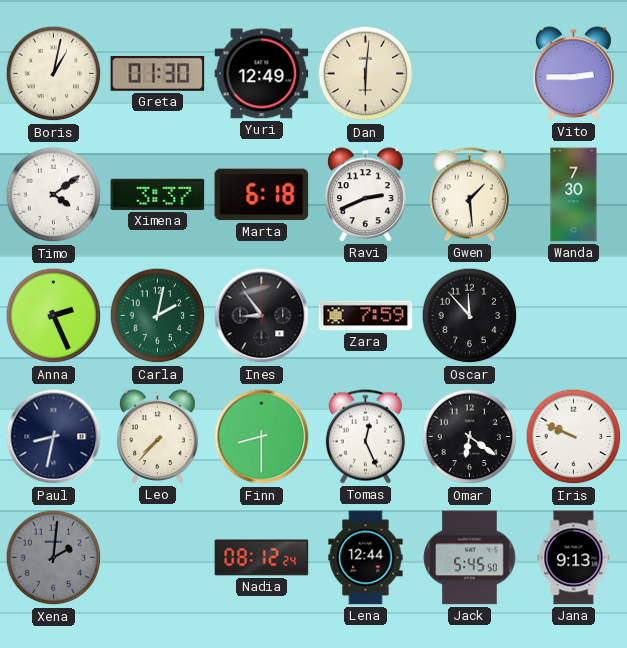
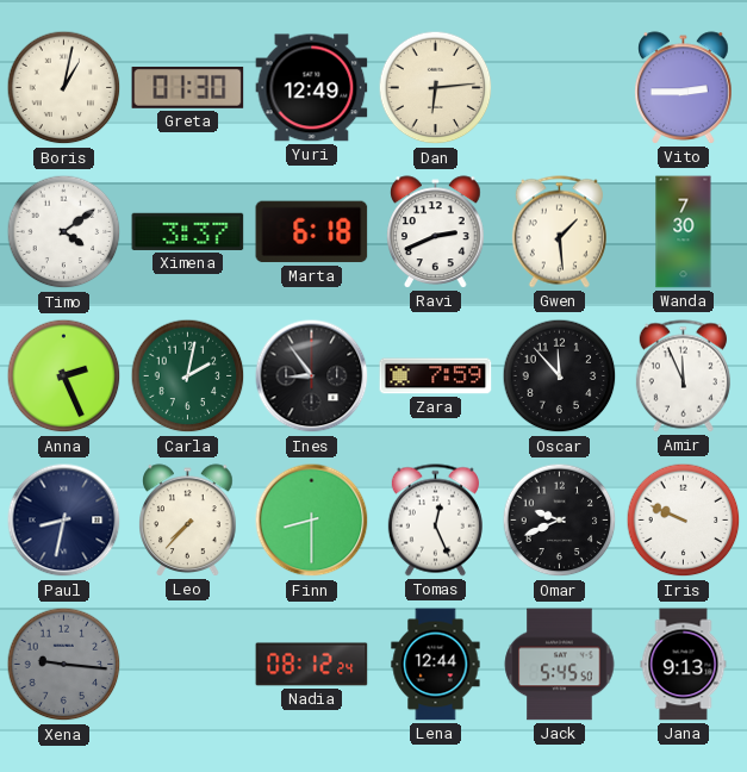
Dan: 6:01 -> 6:14 (436, 88)
Amir: none -> 11:56 (683, 376)
Omar: 6:21 -> 9:41 (560, 521)
Xena: 2:01 -> 9:16 (64, 665)
